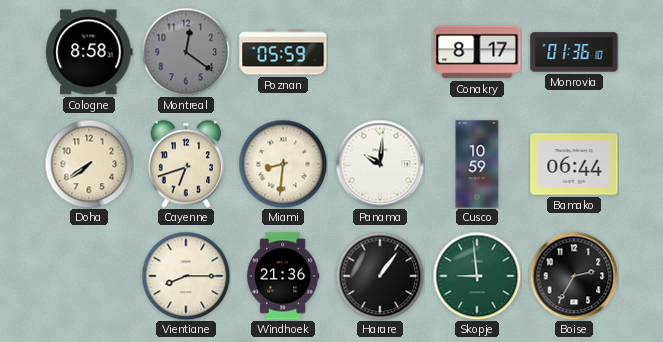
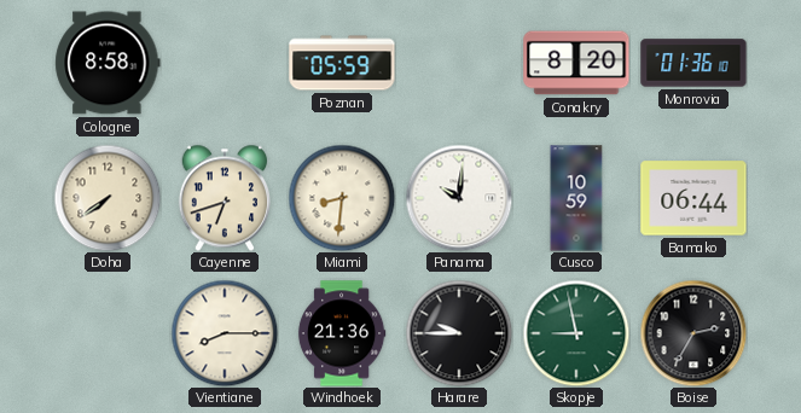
Montreal: 12:21 -> none (186, 52)
Conakry: 8:17 -> 8:20 (576, 63)
Harare: 1:06 -> 9:45 (459, 333)
Skopje: 8:59 -> 8:58 (576, 333)
